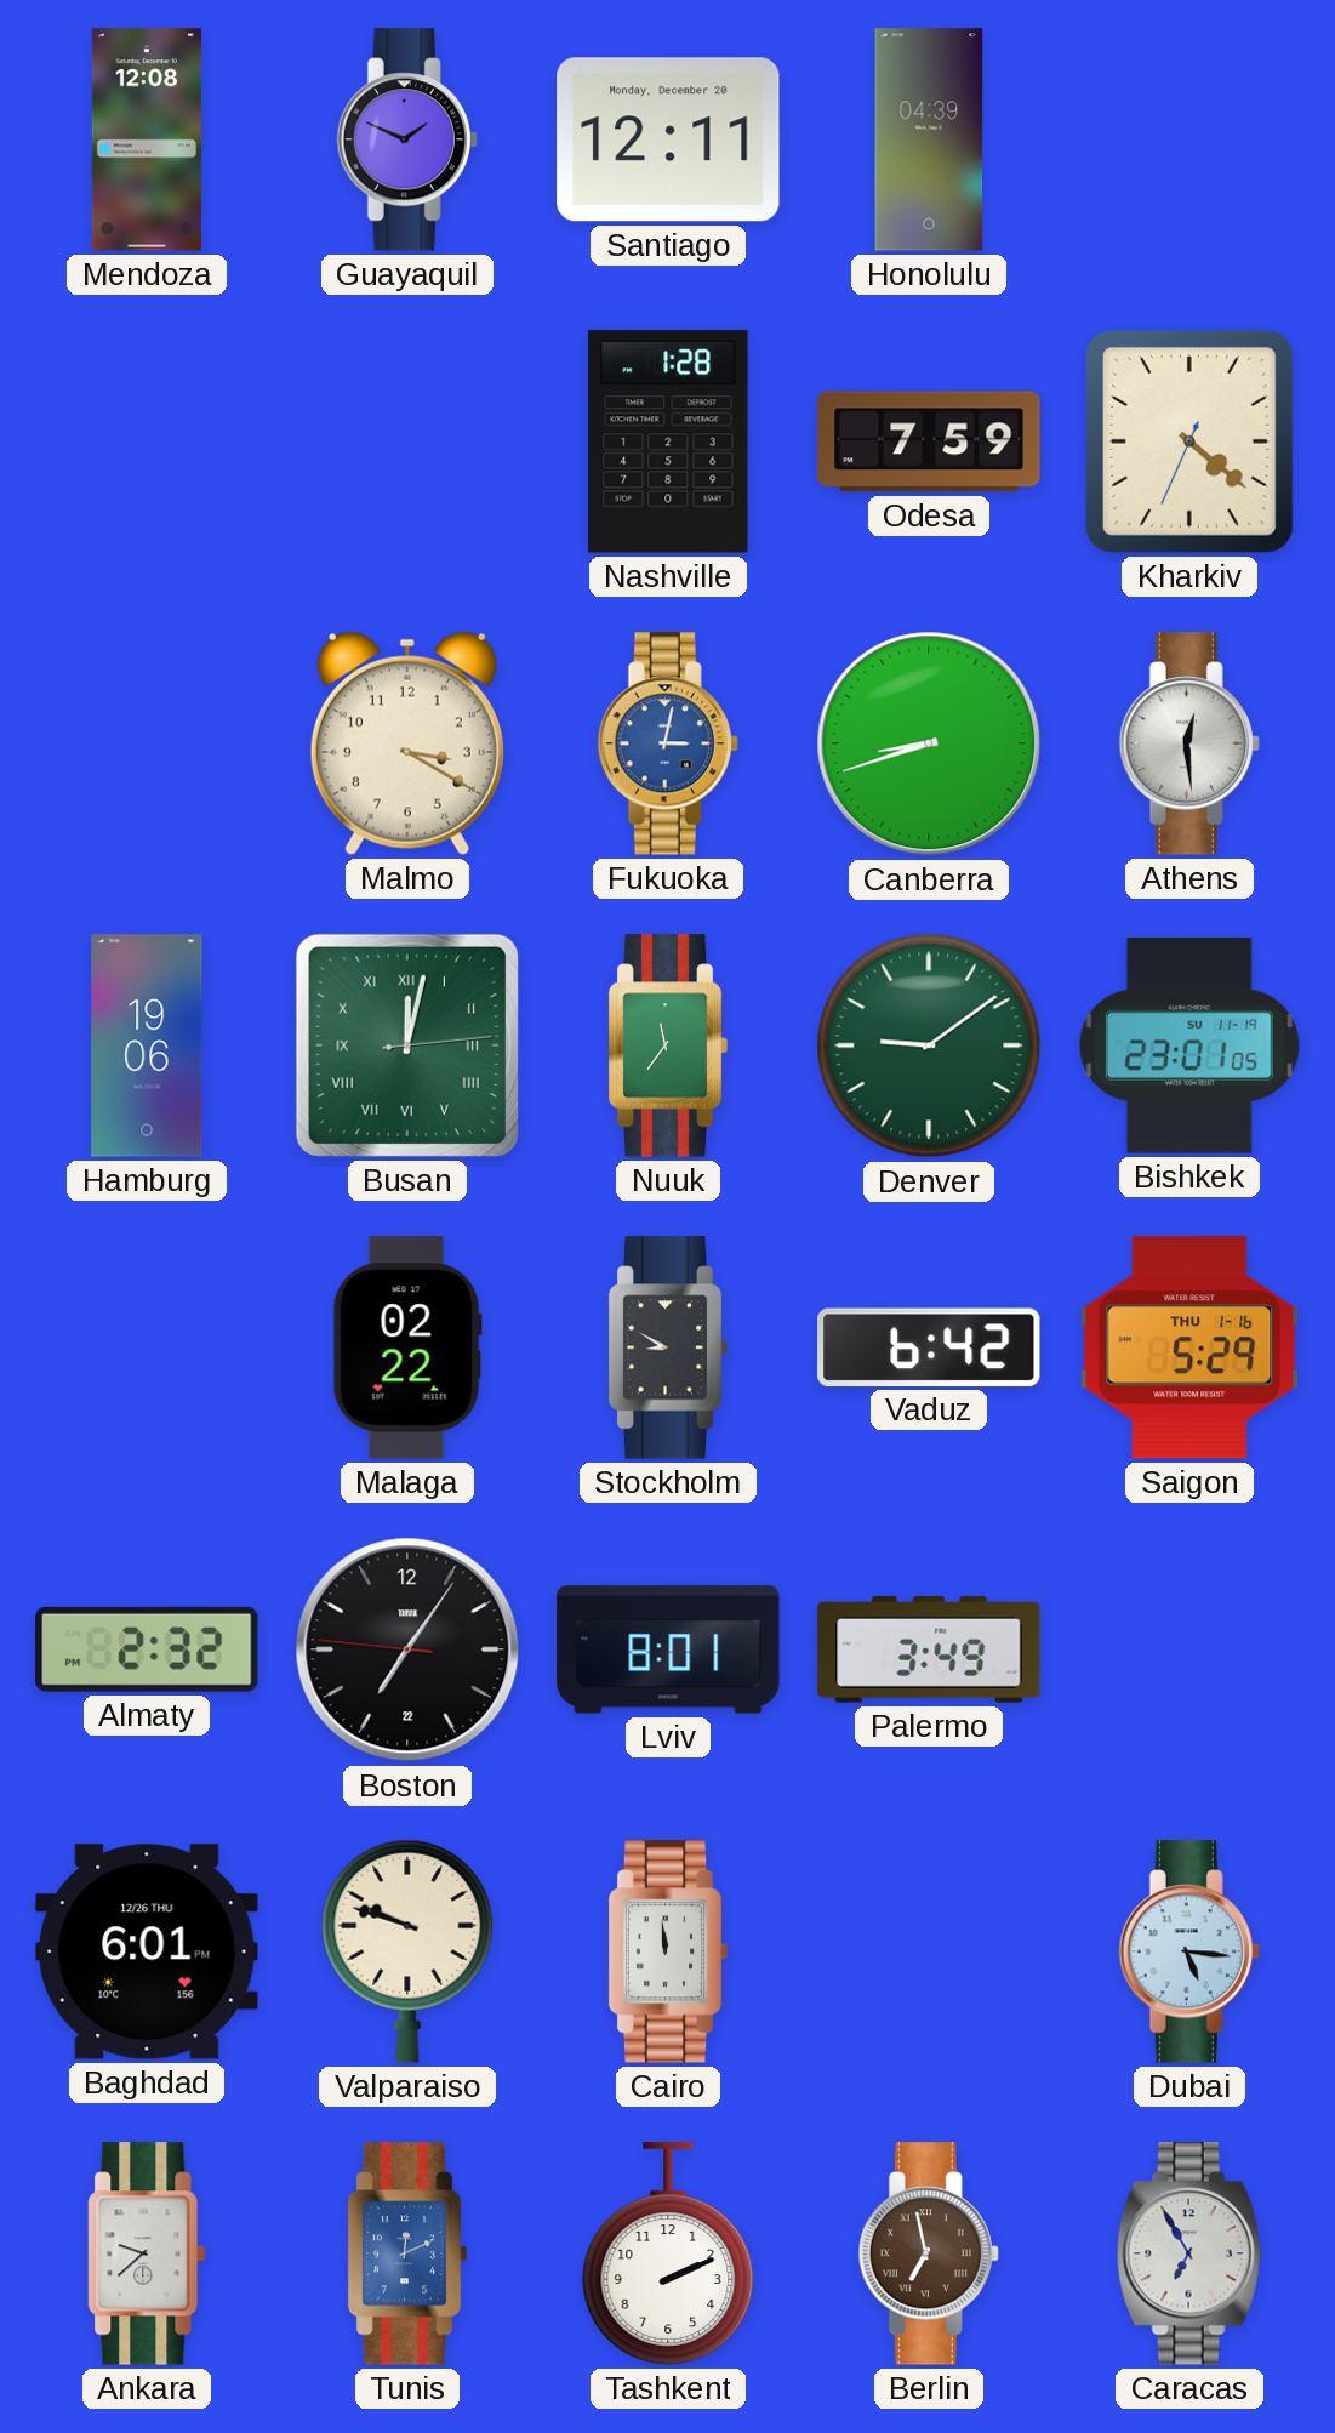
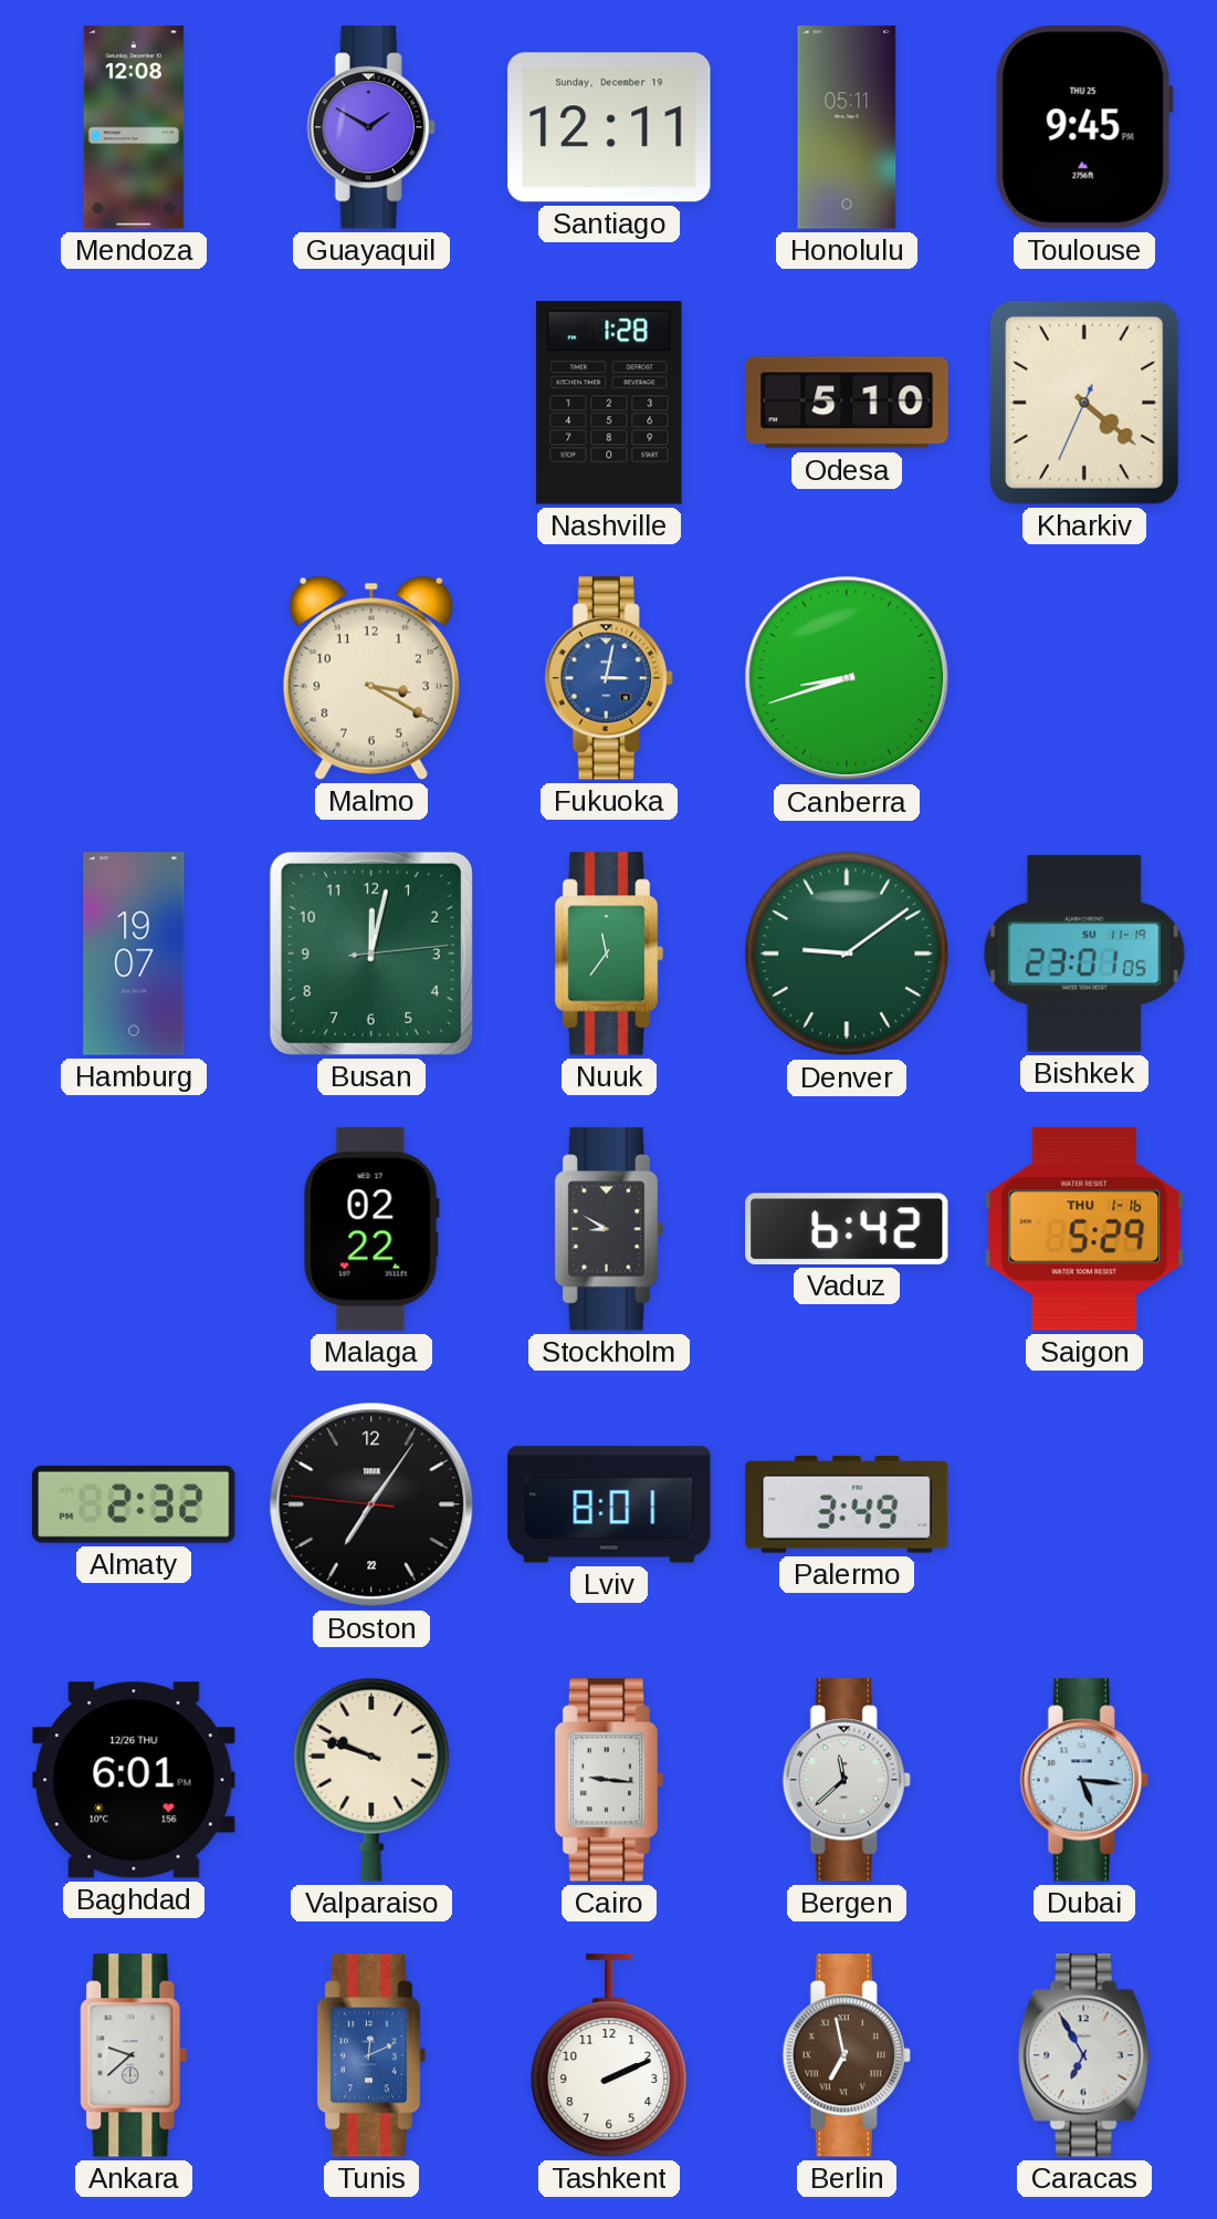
Guayaquil: 1:49 -> 1:50 (371, 127)
Santiago date: Monday, December 20 -> Sunday, December 19 (609, 127)
Honolulu: 04:39 -> 05:11 (847, 127)
Toulouse: none -> 9:45 (1084, 127)
Odesa: 7:59 -> 5:10 (847, 403)
Athens: 12:29 -> none (1189, 743)
Hamburg: 19:06 -> 19:07 (134, 954)
Busan numerals: Roman -> Arabic (371, 954)
Cairo: 11:59 -> 9:16 (609, 1780)
Bergen: none -> 11:38 (847, 1780)
